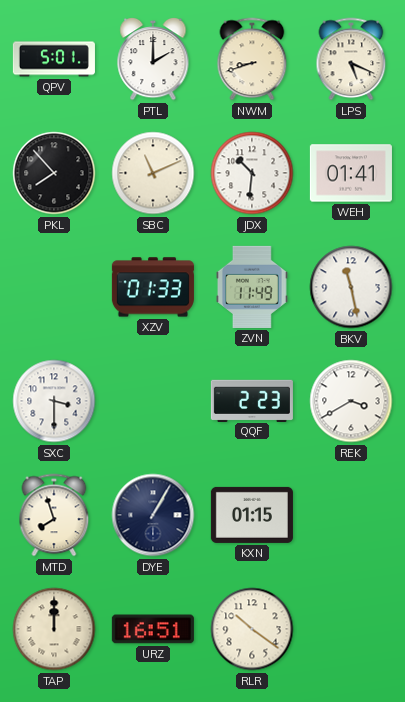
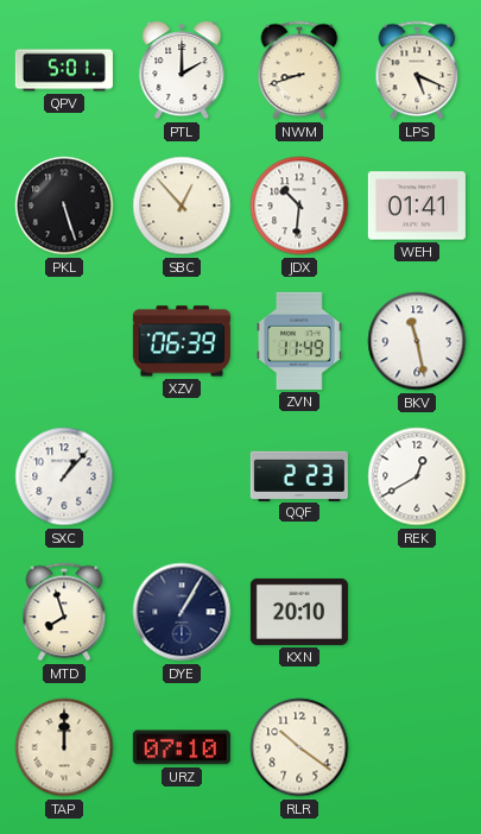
PKL: 7:53 -> 5:27 (64, 206)
SBC: 11:11 -> 12:53 (182, 206)
XZV: 01:33 -> 06:39 (182, 341)
SXC: 3:30 -> 1:07 (64, 476)
REK: 3:40 -> 12:40 (417, 476)
KXN: 01:15 -> 20:10 (299, 612)
URZ: 16:51 -> 07:10 (182, 747)
